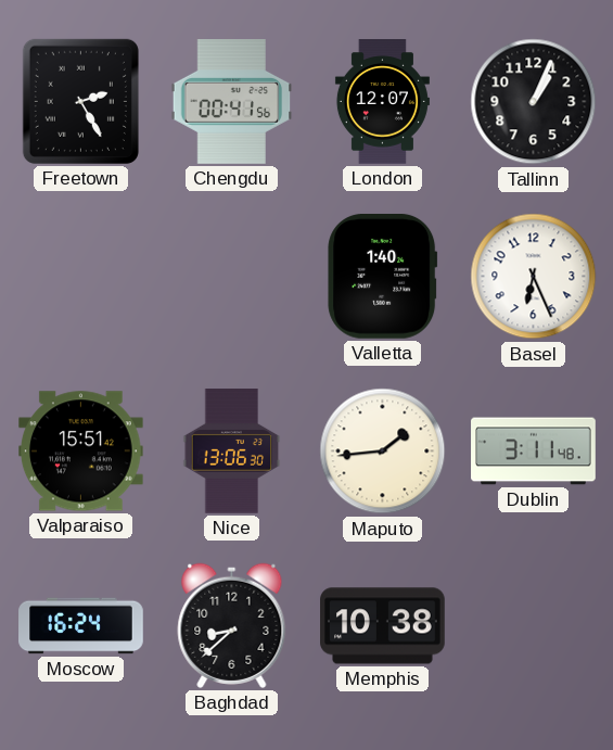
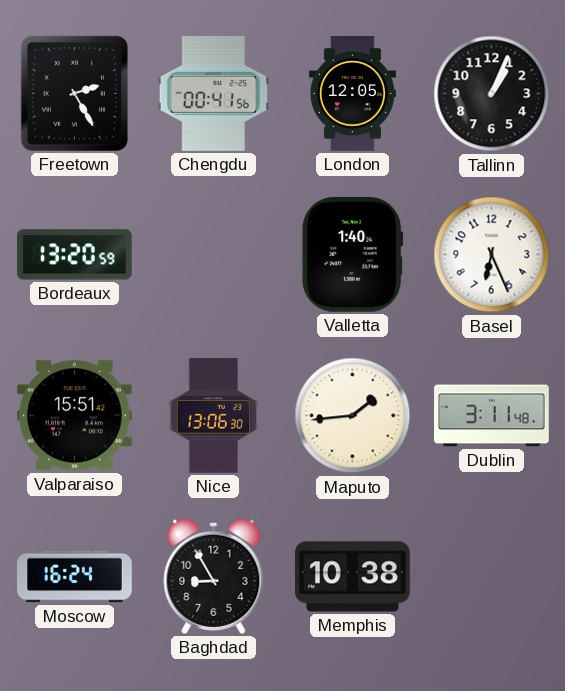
London: 12:07 -> 12:05 (352, 94)
Bordeaux: none -> 13:20 (75, 255)
Baghdad: 8:38 -> 8:55 (214, 576)
